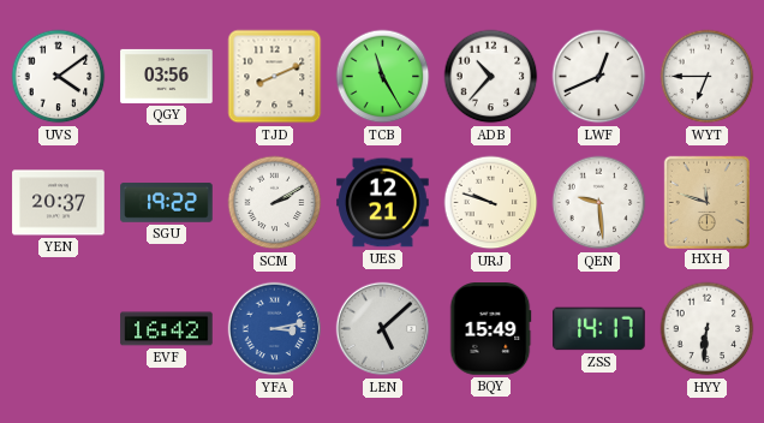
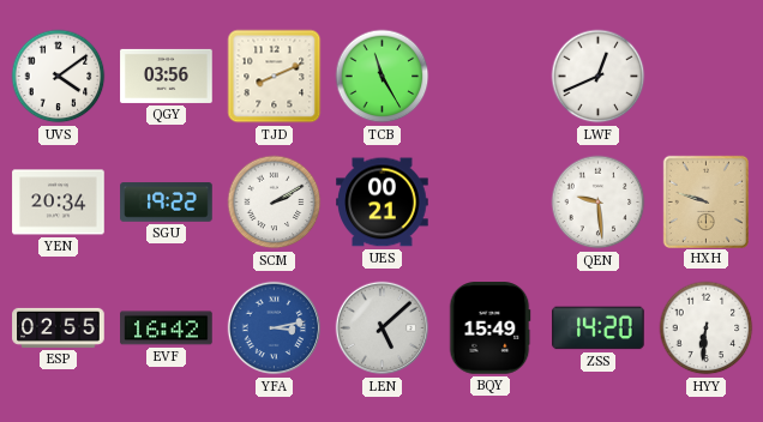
ADB: 10:37 -> none (491, 77)
WYT: 6:45 -> none (708, 77)
YEN: 20:37 -> 20:34 (59, 203)
UES: 12:21 -> 00:21 (383, 203)
URJ: 9:48 -> none (491, 203)
HXH: 11:48 -> 9:48 (705, 201)
ESP: none -> 02:55 (59, 327)
ZSS: 14:17 -> 14:20 (599, 328)
